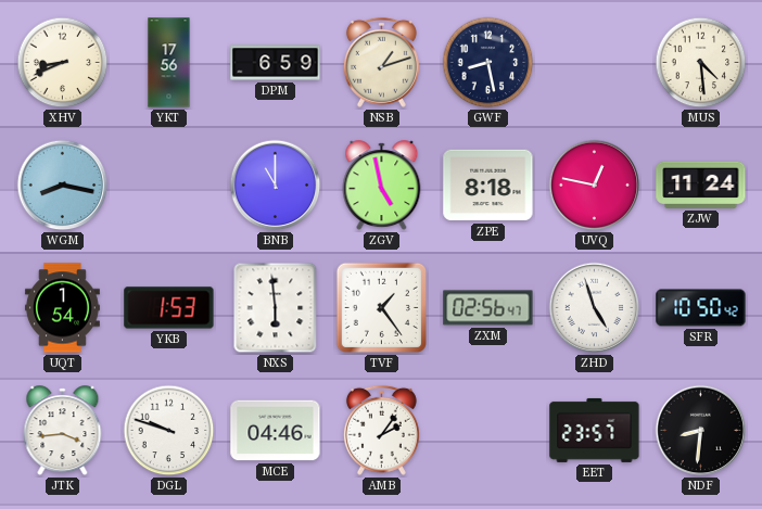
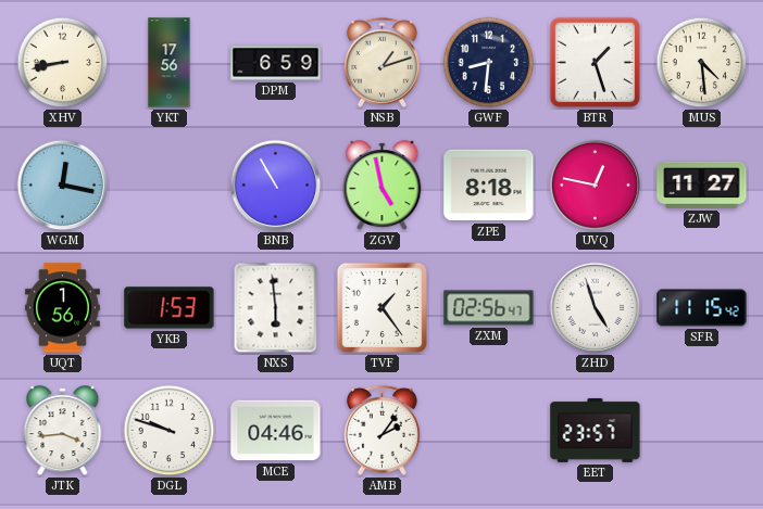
XHV: 8:41 -> 8:43 (63, 63)
GWF: 8:28 -> 8:31 (489, 63)
BTR: none -> 1:27 (595, 62)
WGM: 8:17 -> 12:17 (63, 186)
BNB: 11:00 -> 10:55 (276, 186)
ZJW: 11:24 -> 11:27 (702, 184)
UQT: 1:54 -> 1:56 (62, 308)
SFR: 10:50 -> 11:15 (702, 308)
NDF: 8:31 -> none (701, 431)
